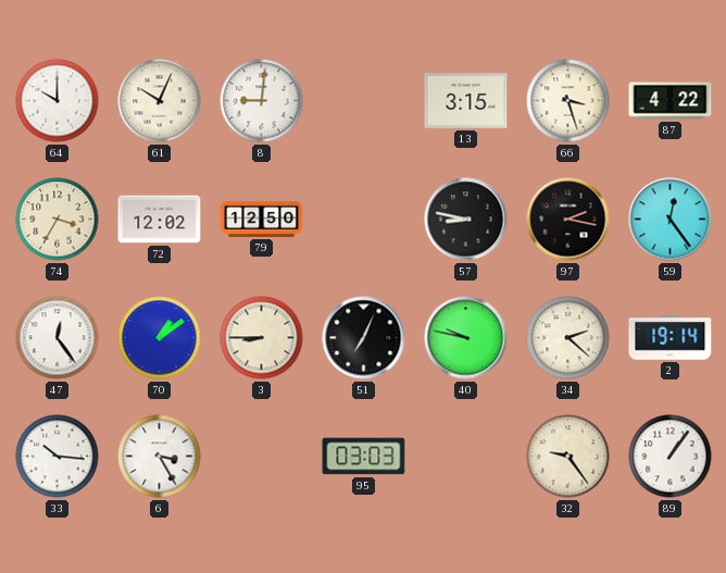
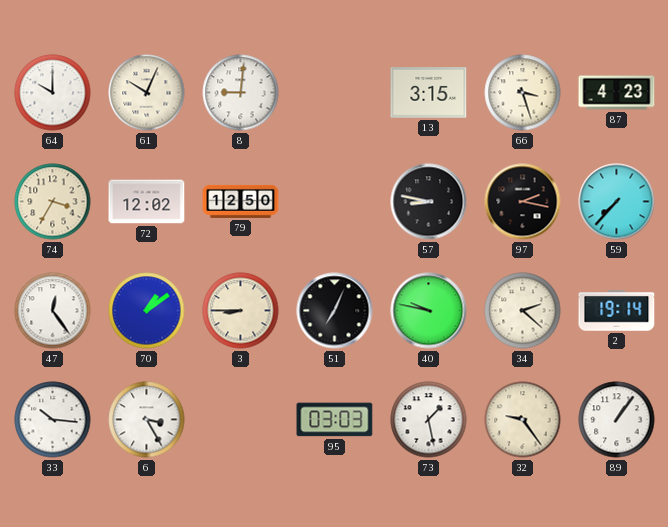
87: 4:22 -> 4:23 (617, 93)
59: 12:24 -> 7:37 (617, 202)
73: none -> 1:28 (429, 420)
